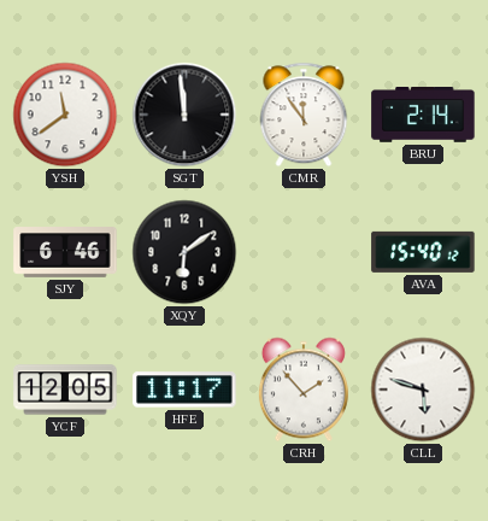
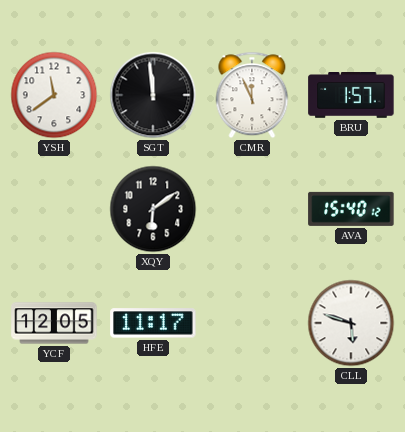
CMR: 11:54 -> 11:56 (252, 95)
BRU: 2:14 -> 1:57 (351, 96)
SJY: 6:46 -> none (65, 252)
CRH: 1:53 -> none (304, 390)
